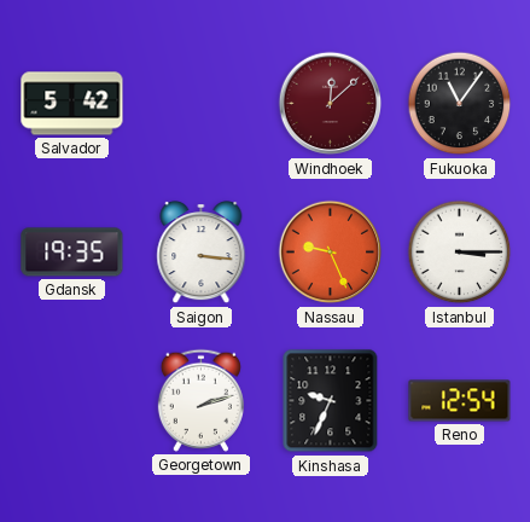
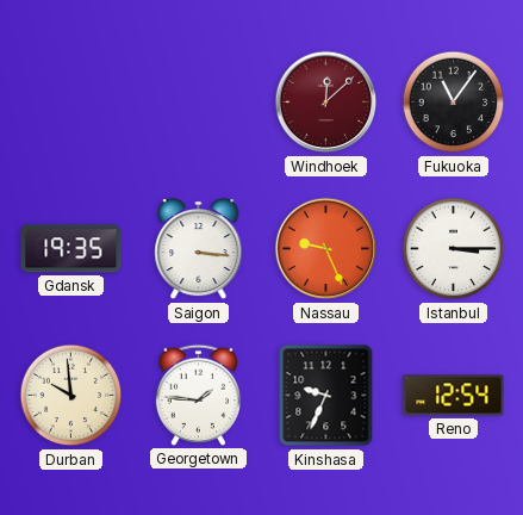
Salvador: 5:42 -> none (72, 104)
Durban: none -> 9:59 (71, 396)
Georgetown: 2:12 -> 1:46 (198, 395)
